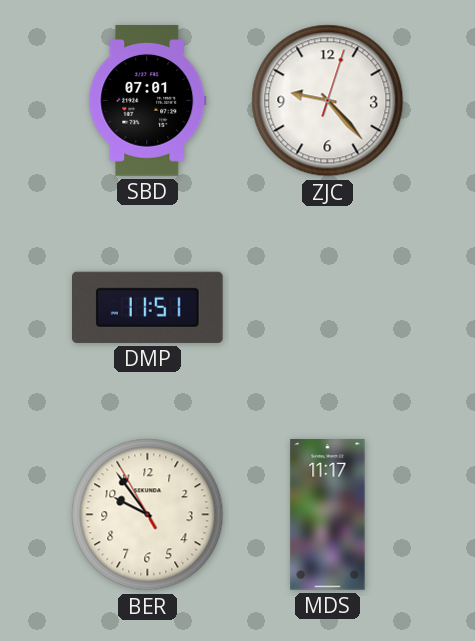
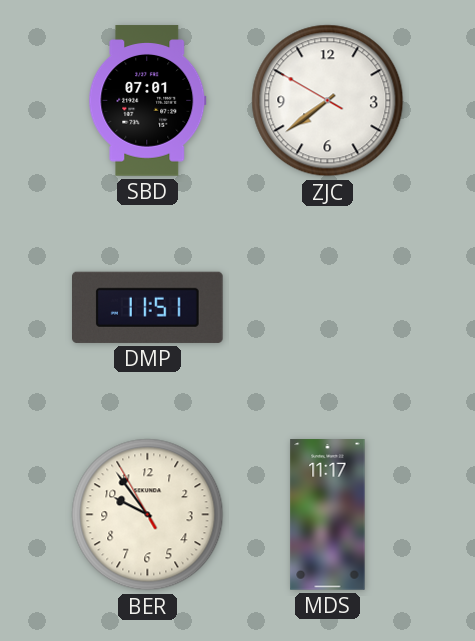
ZJC: 9:23 -> 7:38 (328, 101)
